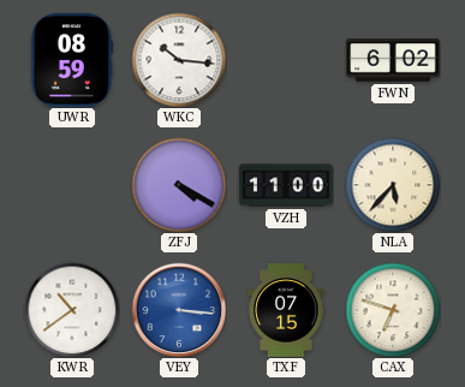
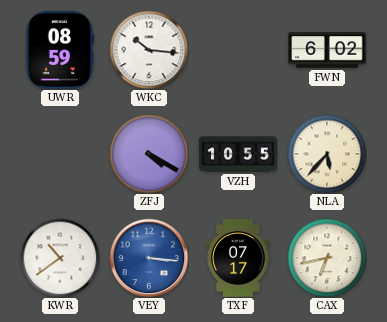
VZH: 11:00 -> 10:55 (238, 154)
TXF: 07:15 -> 07:17 (238, 258)
CAX: 6:48 -> 6:43 (327, 258)
